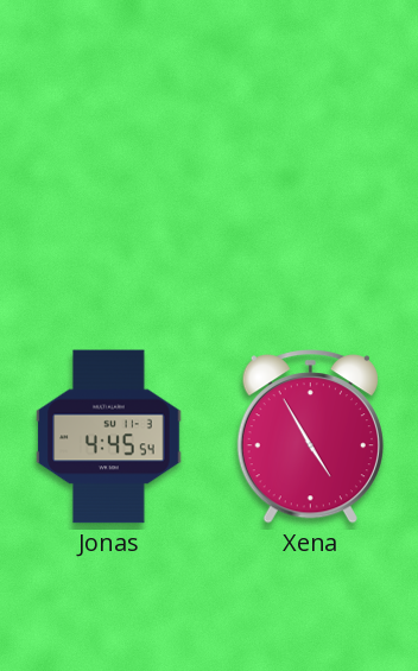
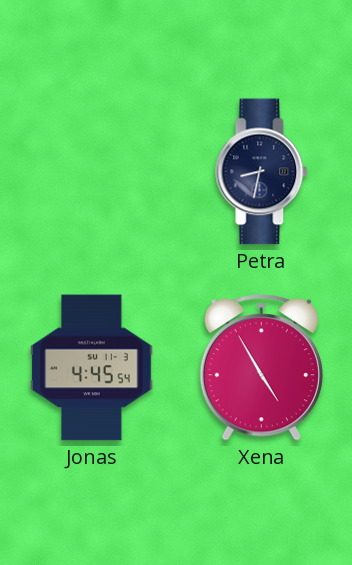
Petra: none -> 8:32 (262, 172)
